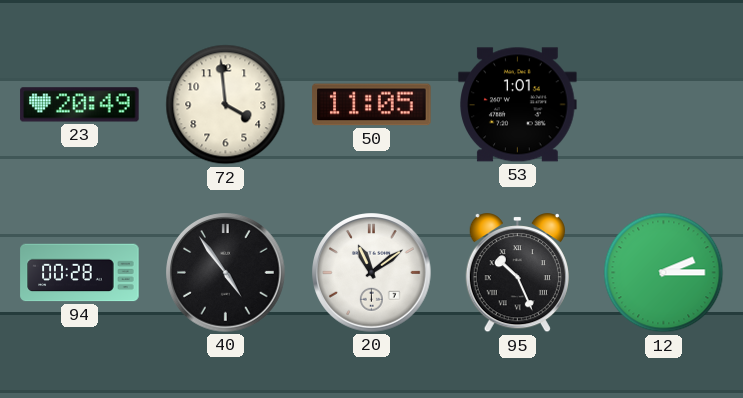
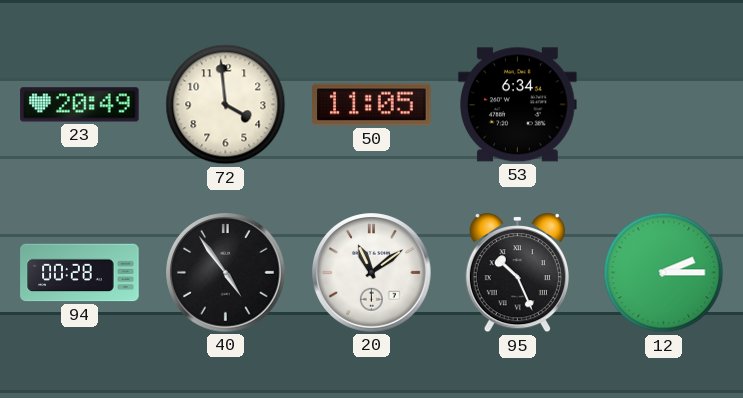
53: 1:01 -> 6:34 (518, 105)
